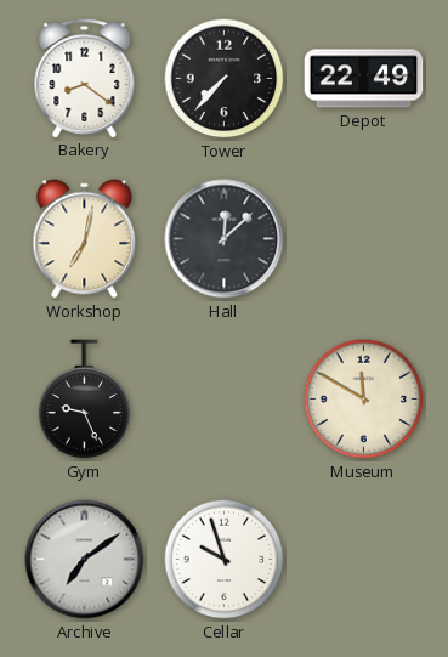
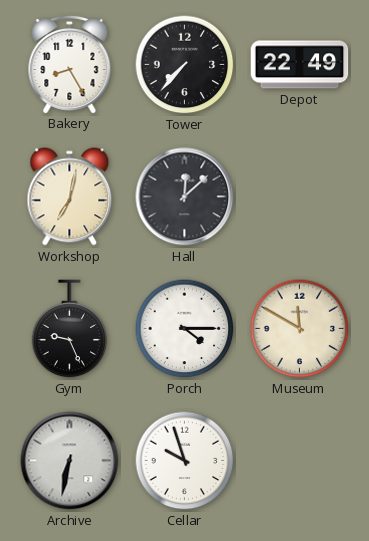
Bakery: 8:21 -> 8:25 (70, 64)
Porch: none -> 4:15 (185, 329)
Archive: 7:09 -> 6:32 (70, 461)
